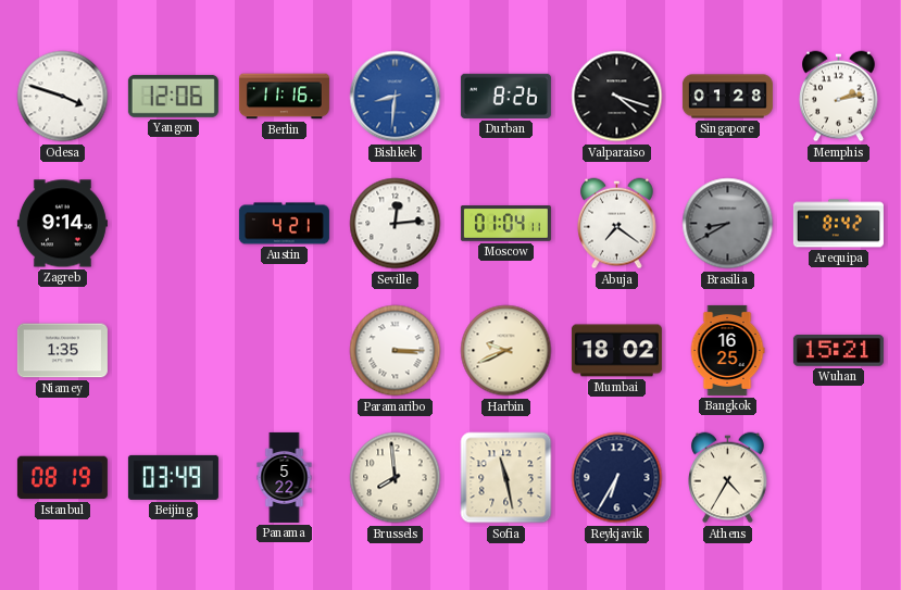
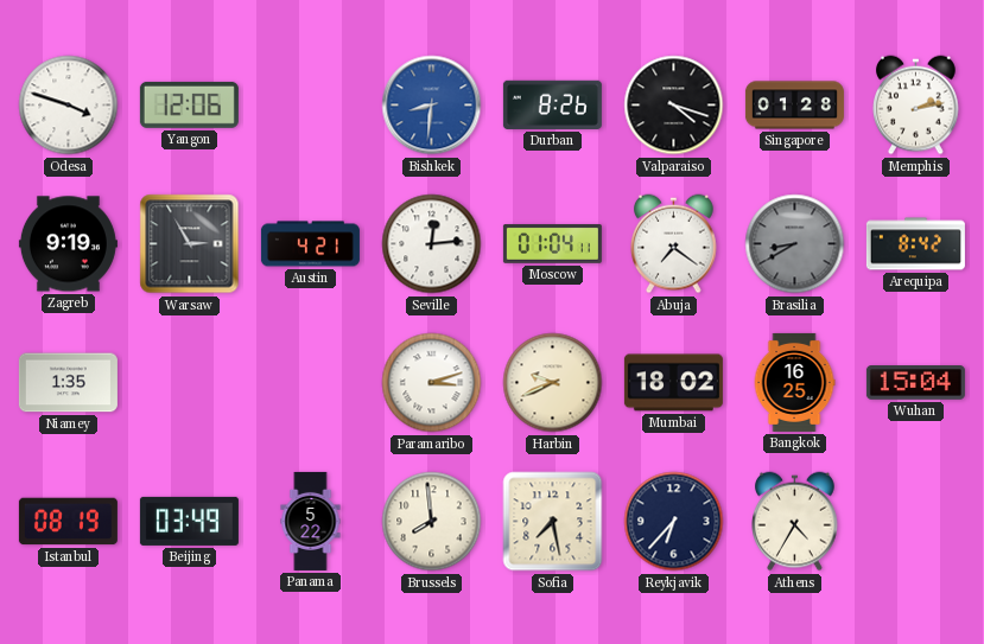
Berlin: 11:16 -> none (284, 97)
Zagreb: 9:14 -> 9:19 (68, 244)
Warsaw: none -> 2:55 (190, 244)
Paramaribo: 3:15 -> 3:12 (432, 383)
Wuhan: 15:21 -> 15:04 (915, 383)
Sofia: 11:28 -> 7:28 (553, 522)
Reykjavik: 6:35 -> 6:37 (674, 522)
